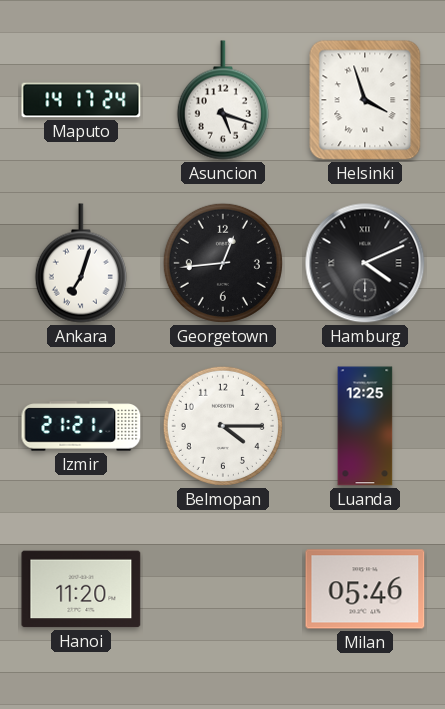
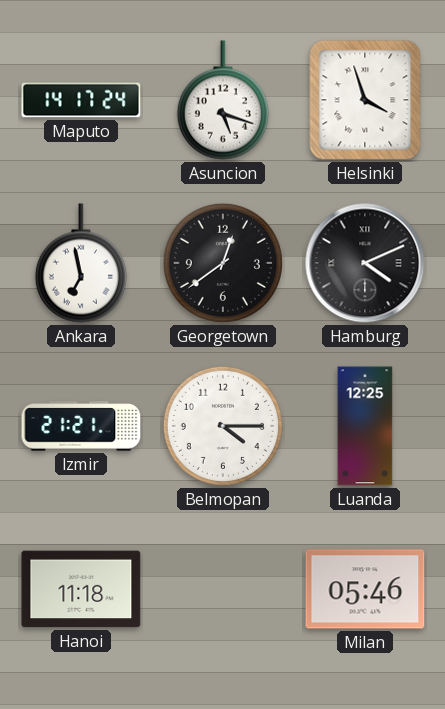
Ankara: 7:03 -> 6:58 (81, 263)
Georgetown: 12:44 -> 12:39 (223, 263)
Hanoi: 11:20 -> 11:18 (81, 589)
